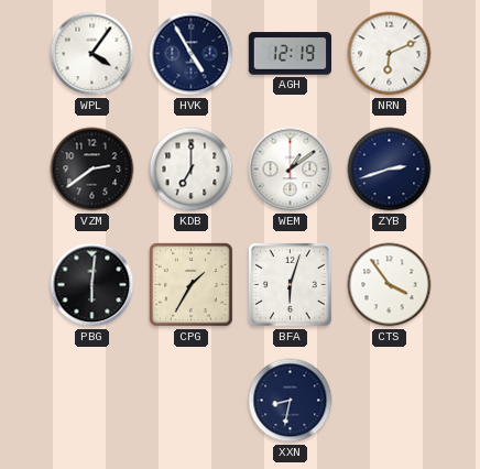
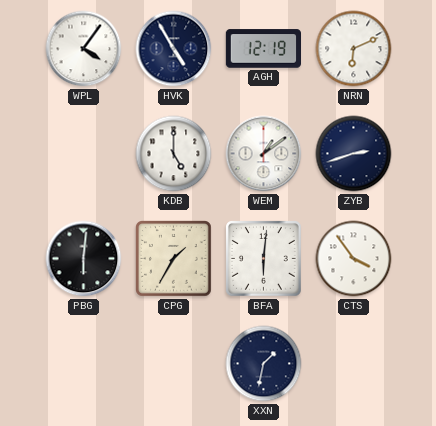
VZM: 2:39 -> none (92, 170)
KDB: 7:00 -> 5:00 (174, 154)
BFA: 6:03 -> 6:01 (264, 259)
XXN: 8:32 -> 1:32 (264, 364)
